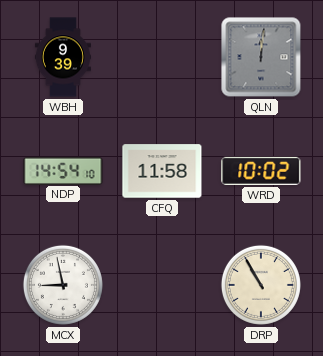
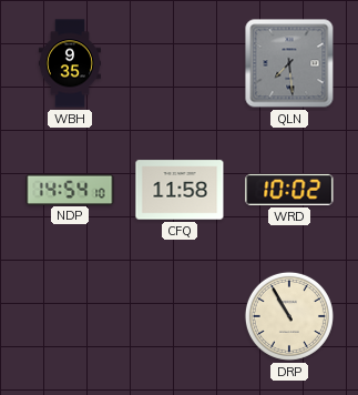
WBH: 9:39 -> 9:35 (70, 63)
QLN: 12:01 -> 7:29 (289, 63)
MCX: 8:58 -> none (63, 285)
